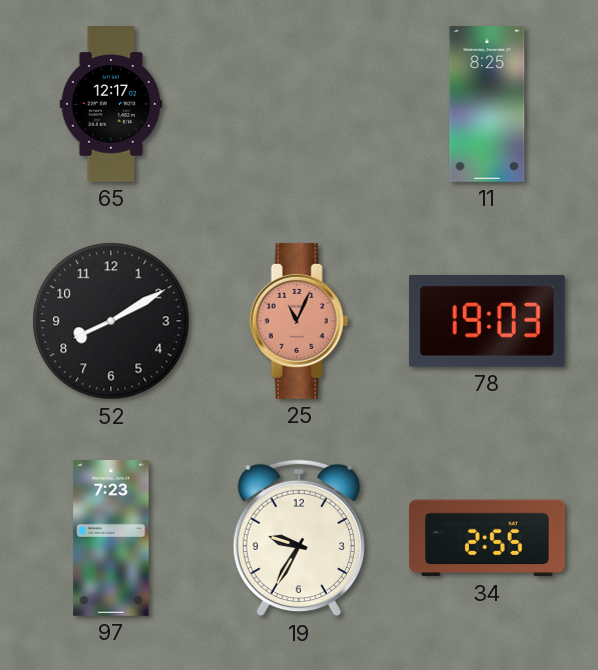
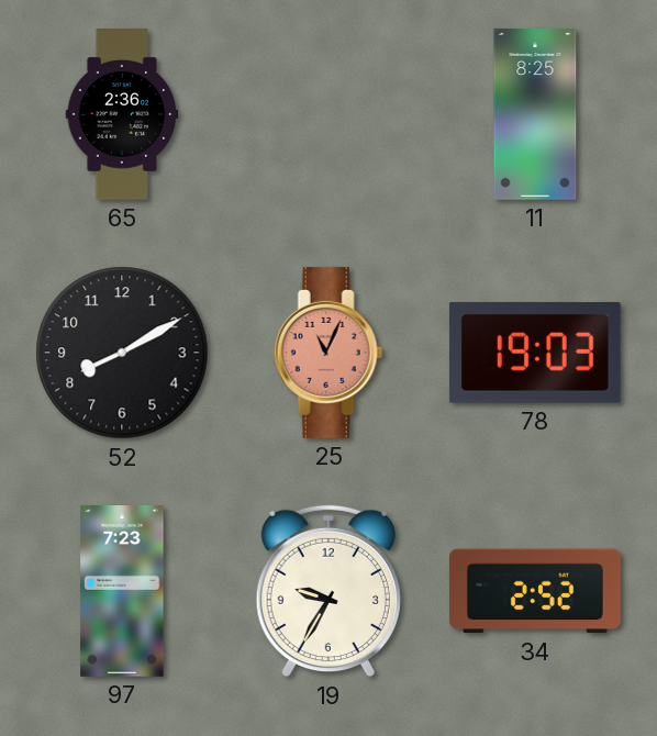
65: 12:17 -> 2:36 (122, 115)
34: 2:55 -> 2:52 (535, 591)
